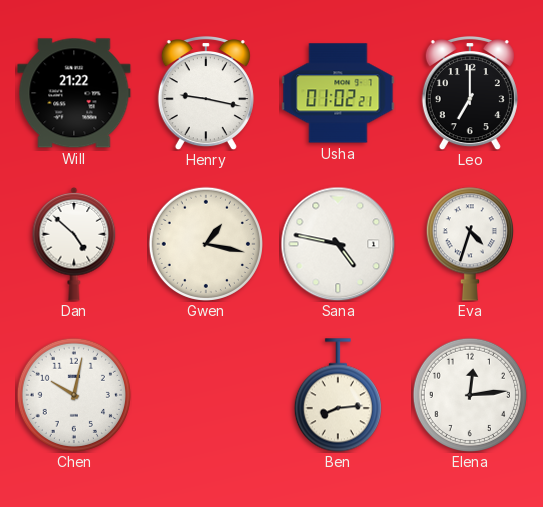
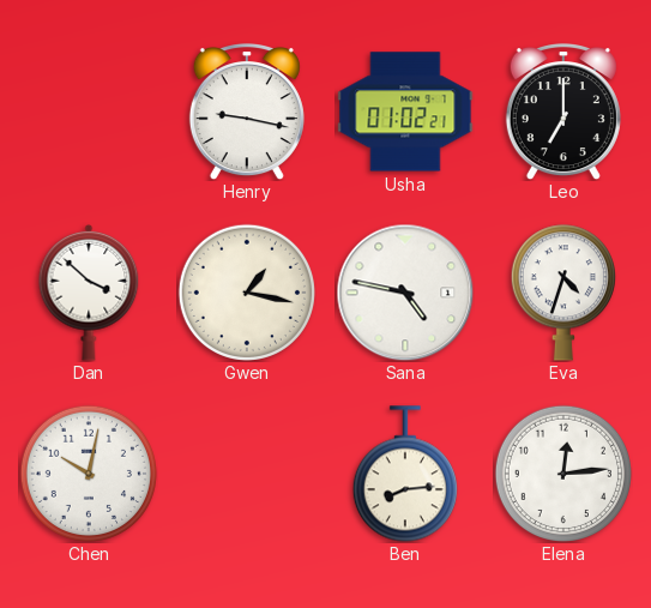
Will: 21:22 -> none (74, 93)
Dan: 4:52 -> 3:52 (89, 293)
